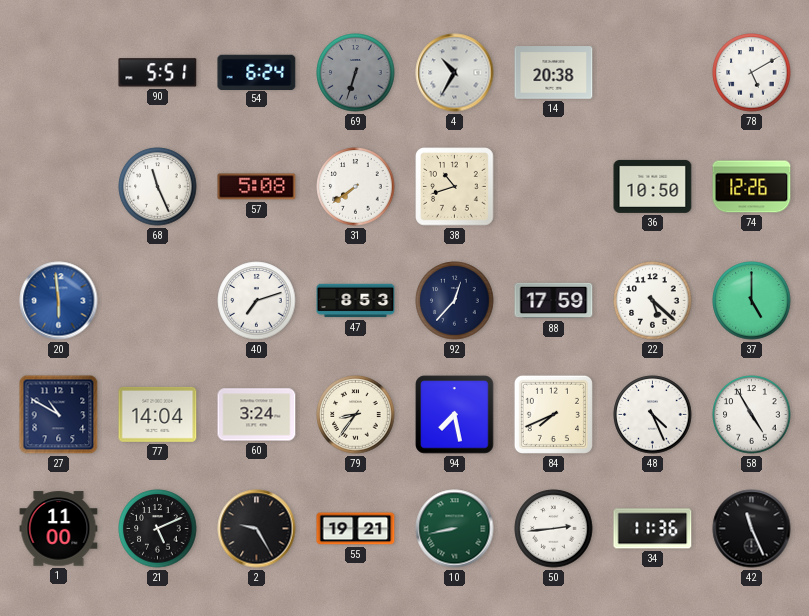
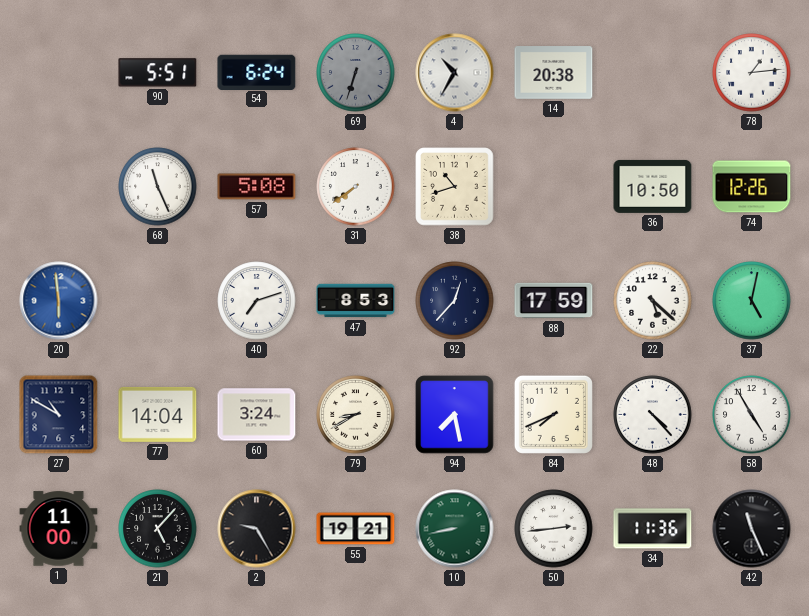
78: 5:10 -> 1:14 (752, 73)
37: 5:00 -> 5:02 (752, 301)
79: 8:36 -> 8:40 (356, 415)
48: 4:26 -> 4:23 (653, 415)
21: 5:11 -> 5:07 (158, 529)
